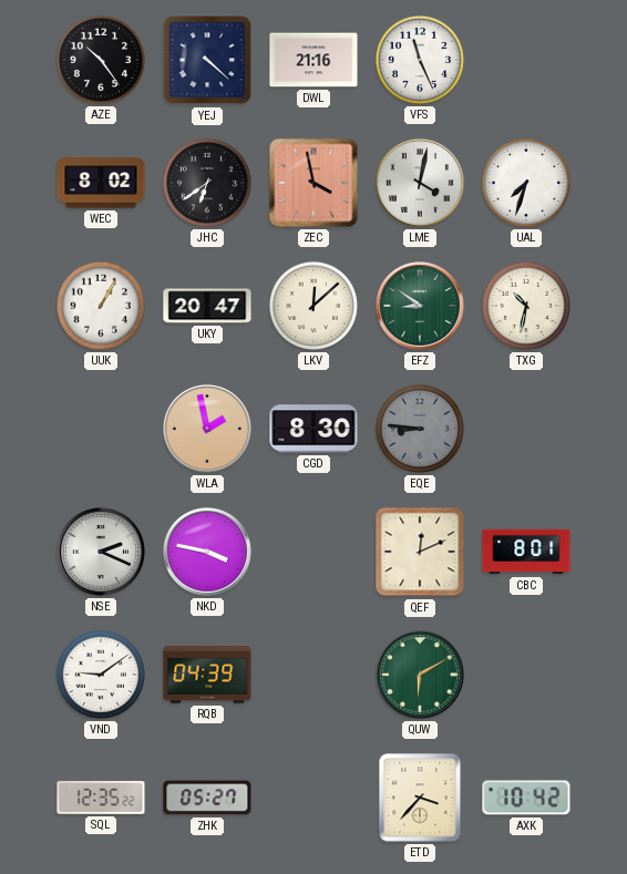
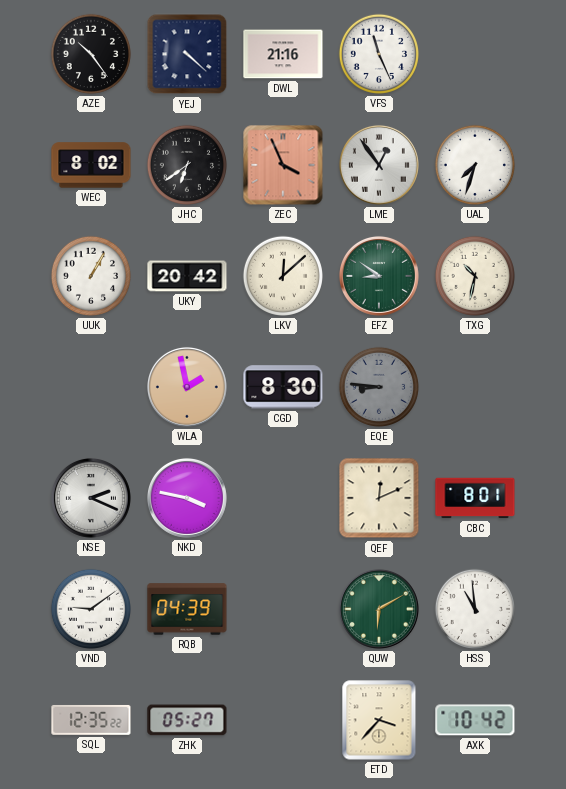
ZEC: 3:58 -> 3:56 (283, 165)
LME: 4:02 -> 12:54 (379, 165)
UKY: 20:47 -> 20:42 (187, 276)
HSS: none -> 10:59 (475, 609)
